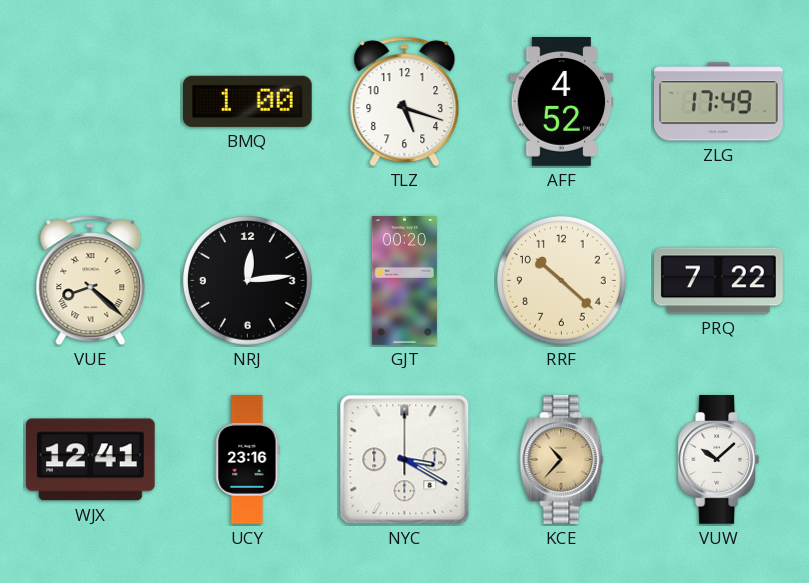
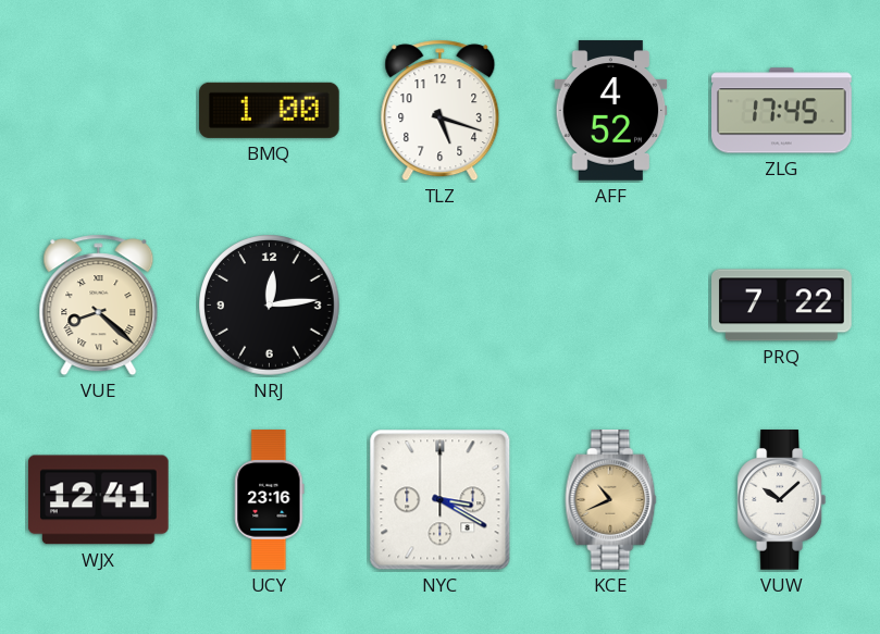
ZLG: 17:49 -> 17:45 (782, 111)
GJT: 00:20 -> none (404, 281)
RRF: 10:22 -> none (562, 281)
KCE: 10:37 -> 10:41 (611, 500)
